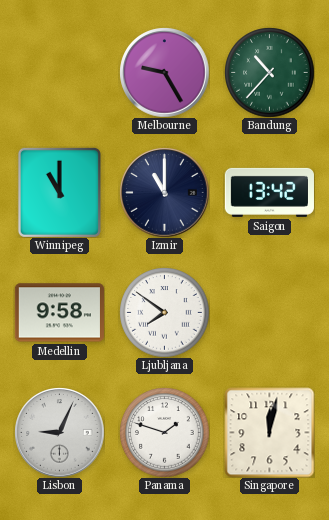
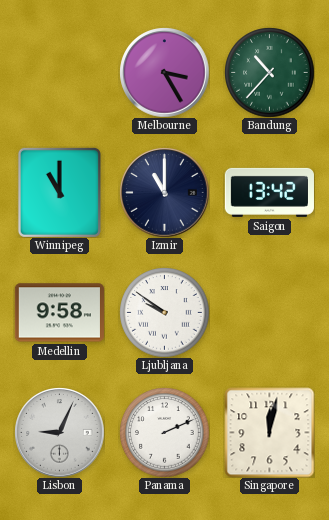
Melbourne: 9:25 -> 3:25 (164, 72)
Ljubljana: 7:51 -> 9:51 (164, 312)
Panama: 1:48 -> 2:11 (164, 432)
